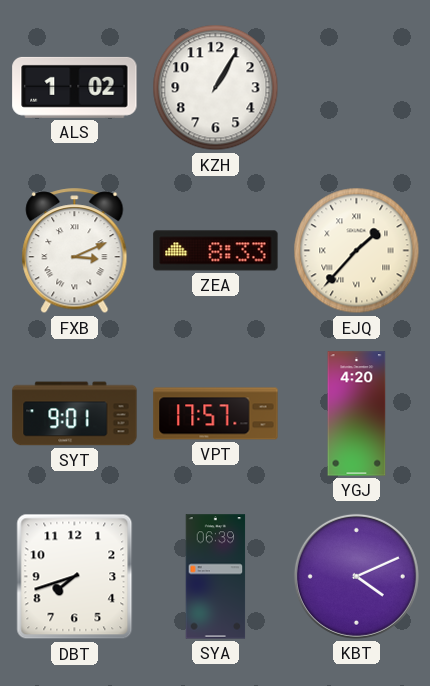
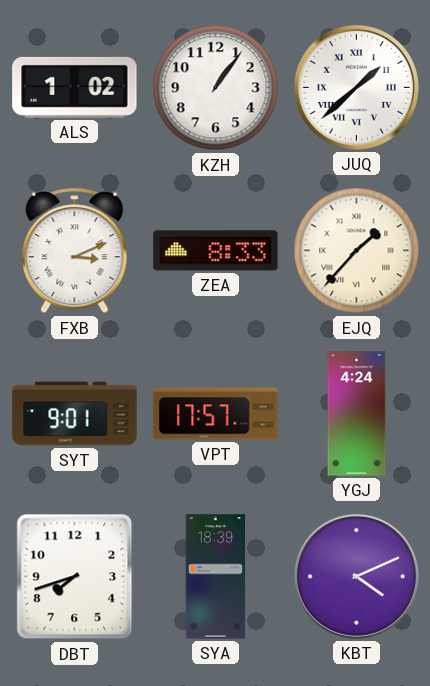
KZH: 1:05 -> 1:06 (216, 88)
JUQ: none -> 1:38 (356, 87)
YGJ: 4:20 -> 4:24 (357, 414)
SYA: 06:39 -> 18:39 (216, 577)
